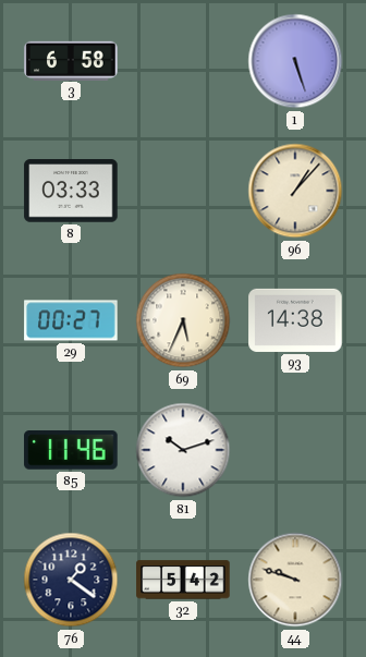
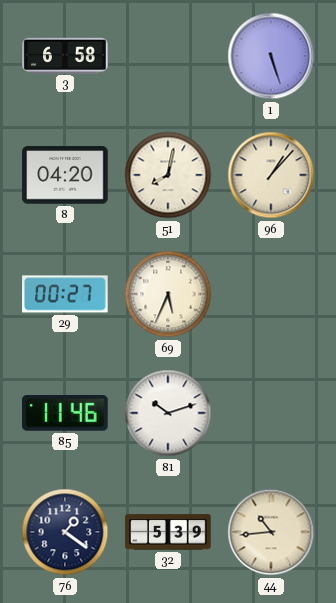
8: 03:33 -> 04:20 (65, 175)
51: none -> 8:02 (168, 175)
93: 14:38 -> none (295, 320)
32: 5:42 -> 5:39 (168, 532)
44: 9:48 -> 10:44 (271, 532)
